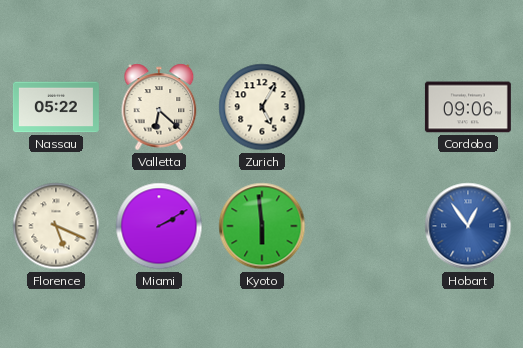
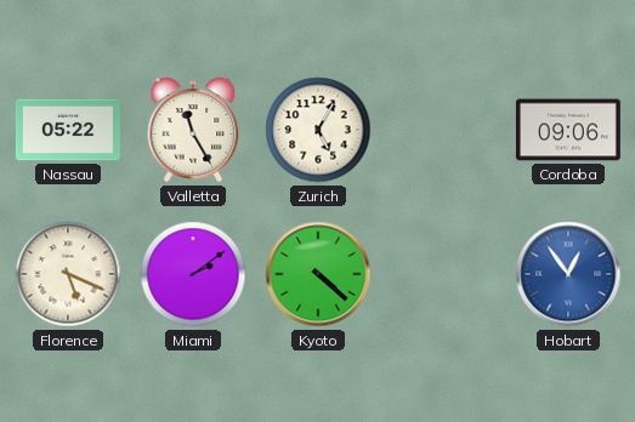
Valletta: 6:22 -> 11:25 (193, 130)
Miami: 2:10 -> 2:09 (193, 274)
Kyoto: 5:59 -> 4:22 (318, 274)
